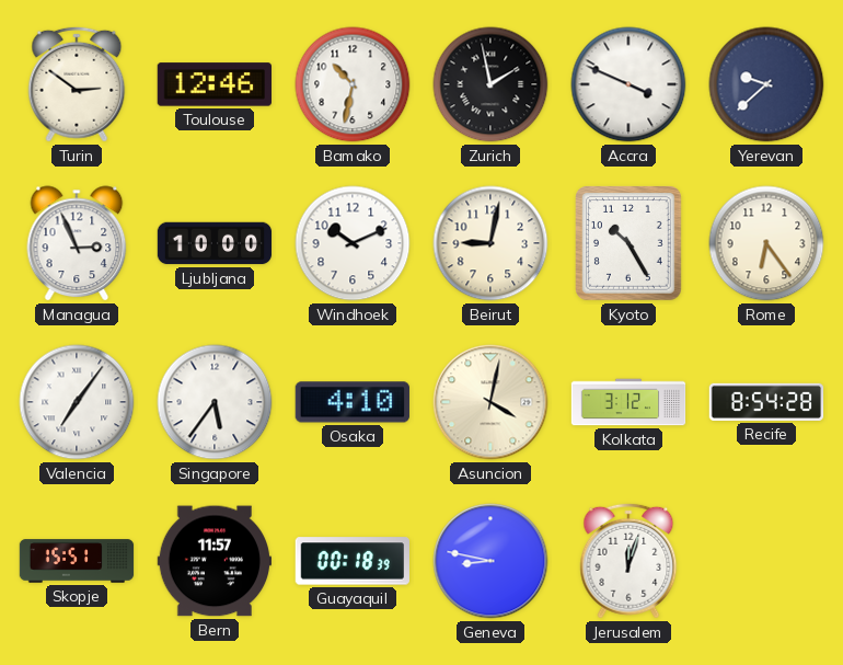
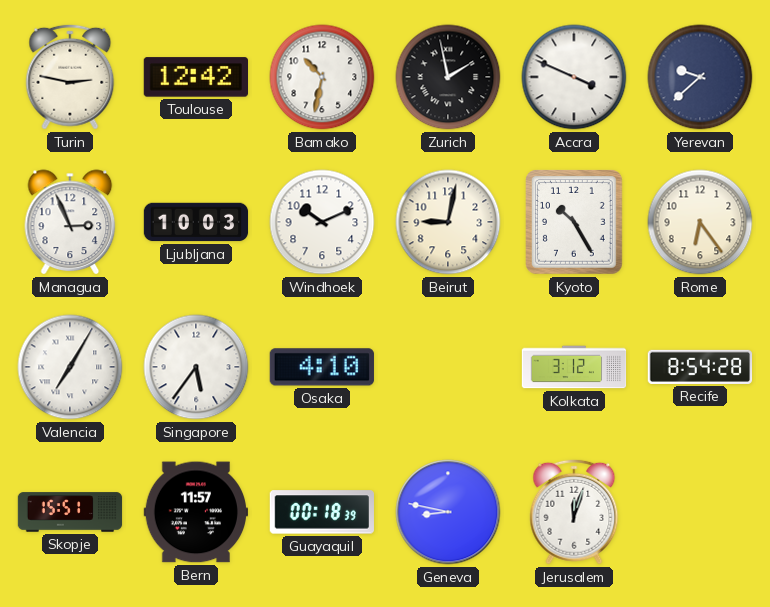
Turin: 2:51 -> 2:47 (70, 77)
Toulouse: 12:46 -> 12:42 (195, 77)
Ljubljana: 10:00 -> 10:03 (196, 222)
Valencia: 7:06 -> 7:05 (70, 367)
Asuncion: 4:02 -> none (490, 402)
